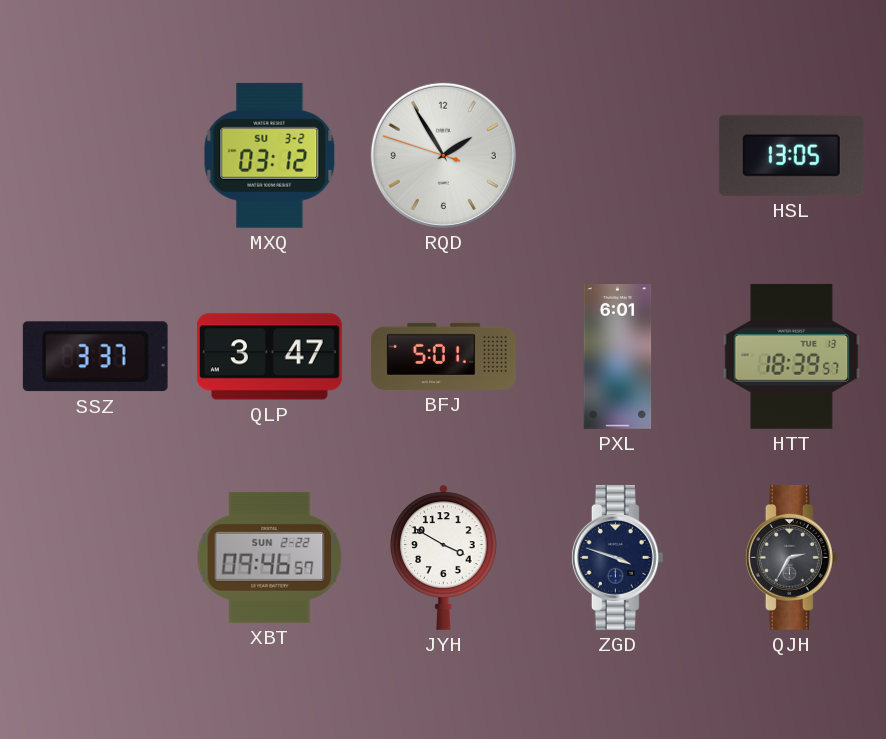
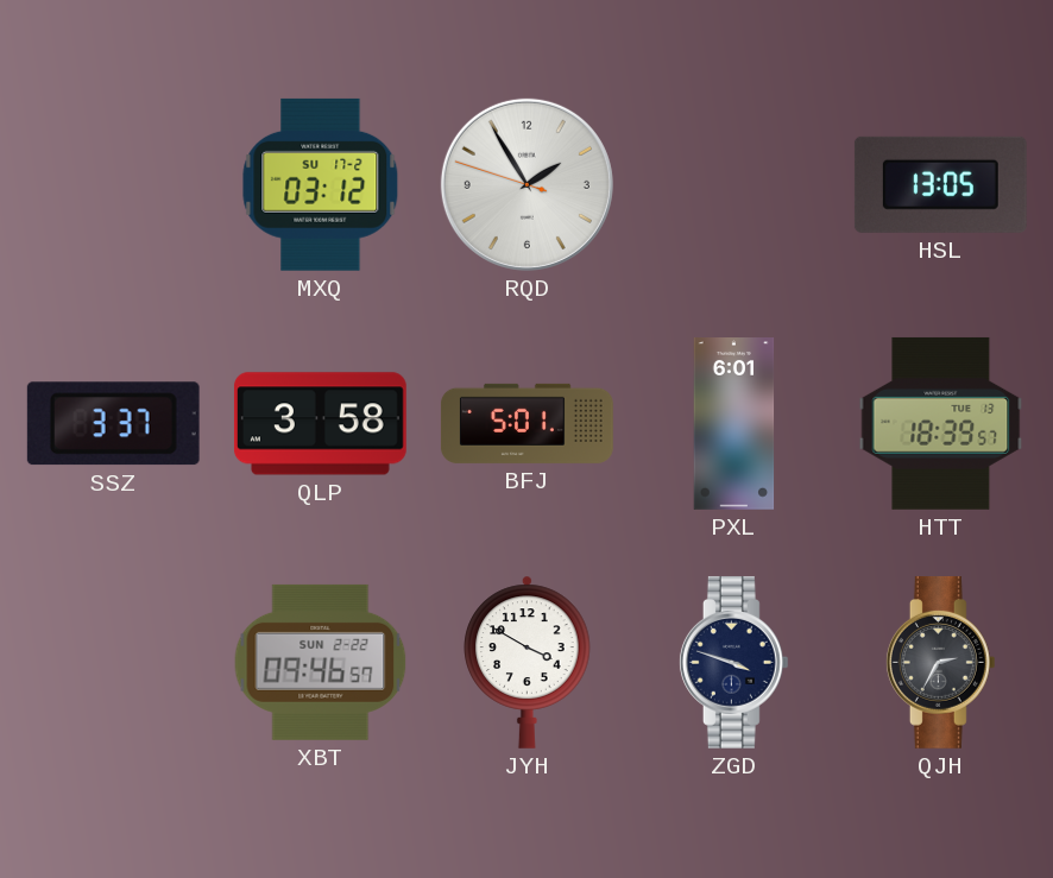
MXQ date: SU 3-2 -> SU 17-2 (321, 184)
QLP: 3:47 -> 3:58 (320, 424)
